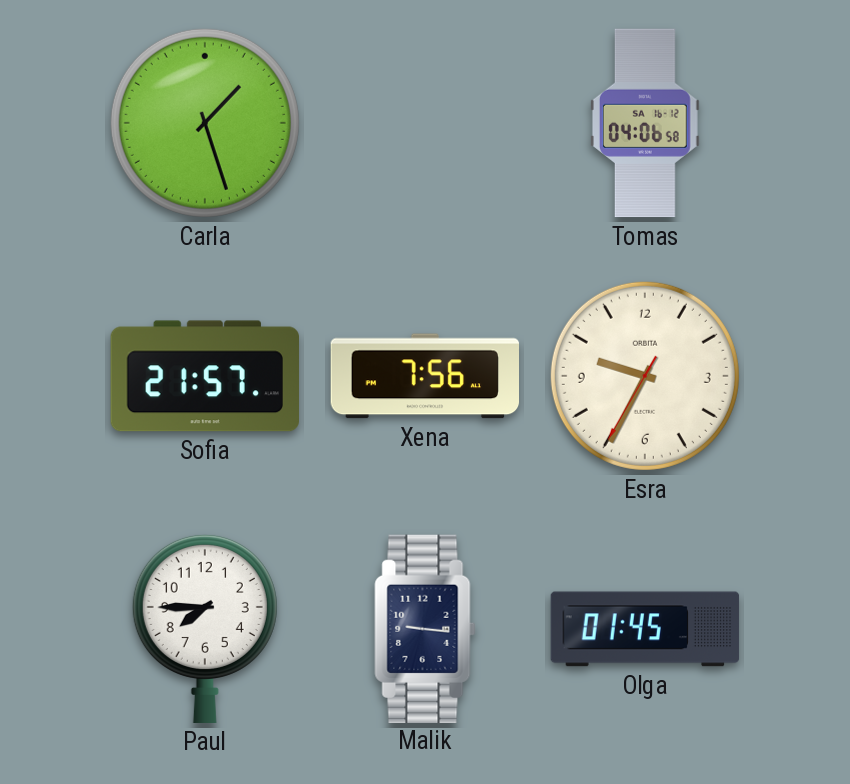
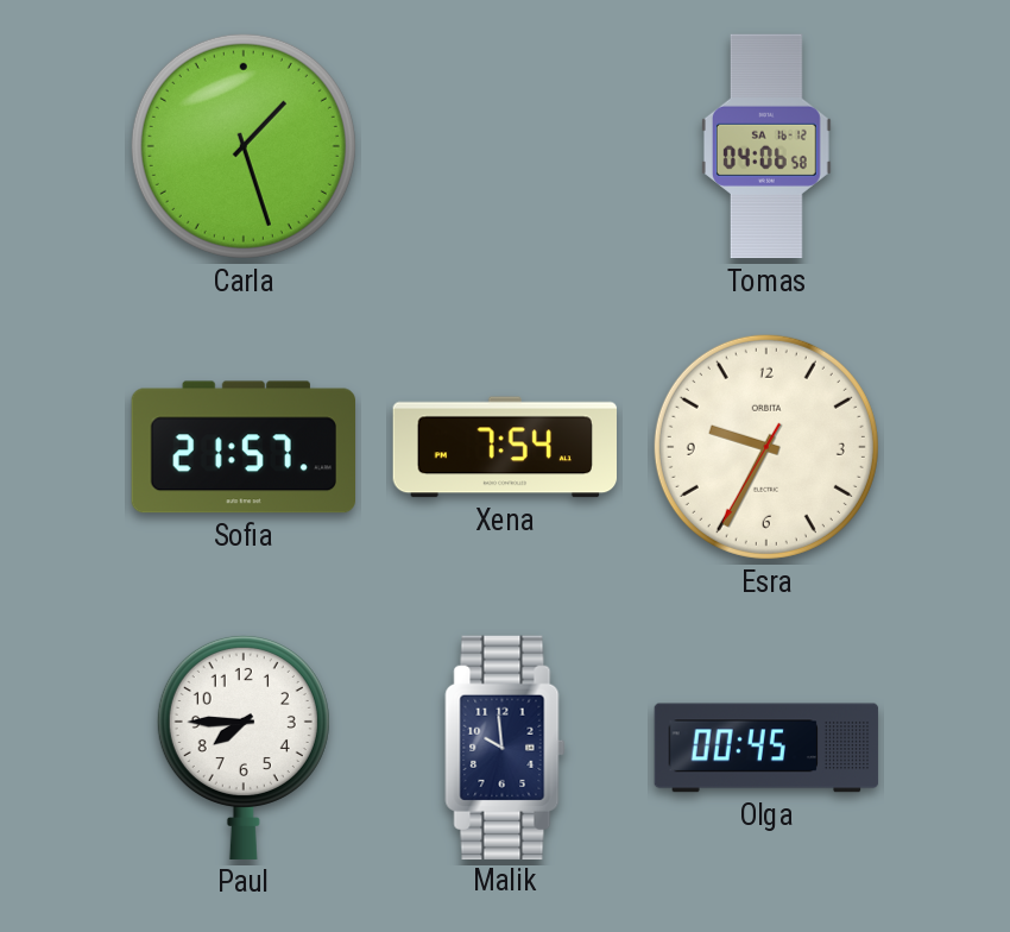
Xena: 7:56 -> 7:54 (505, 447)
Malik: 9:16 -> 9:59 (505, 747)
Olga: 01:45 -> 00:45 (766, 748)
